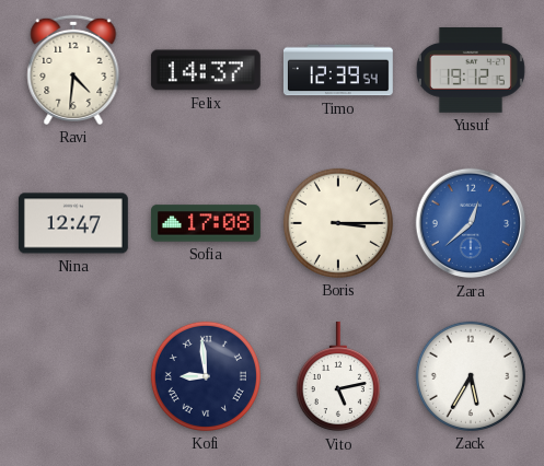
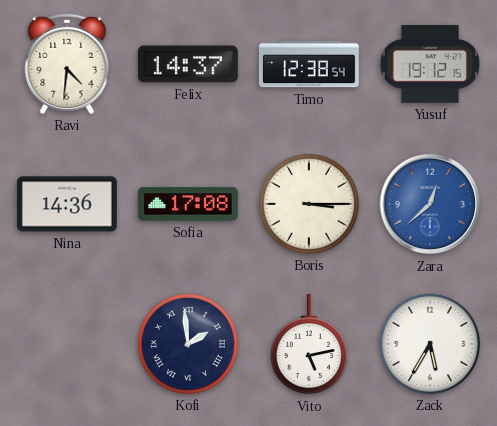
Timo: 12:39 -> 12:38 (309, 64)
Nina: 12:47 -> 14:36 (67, 204)
Kofi: 8:59 -> 1:59 (188, 344)
